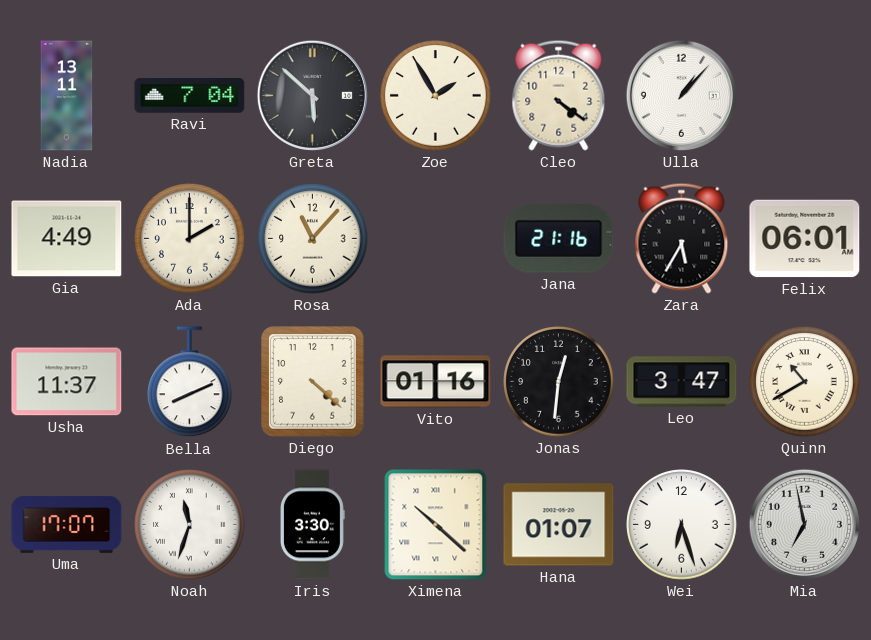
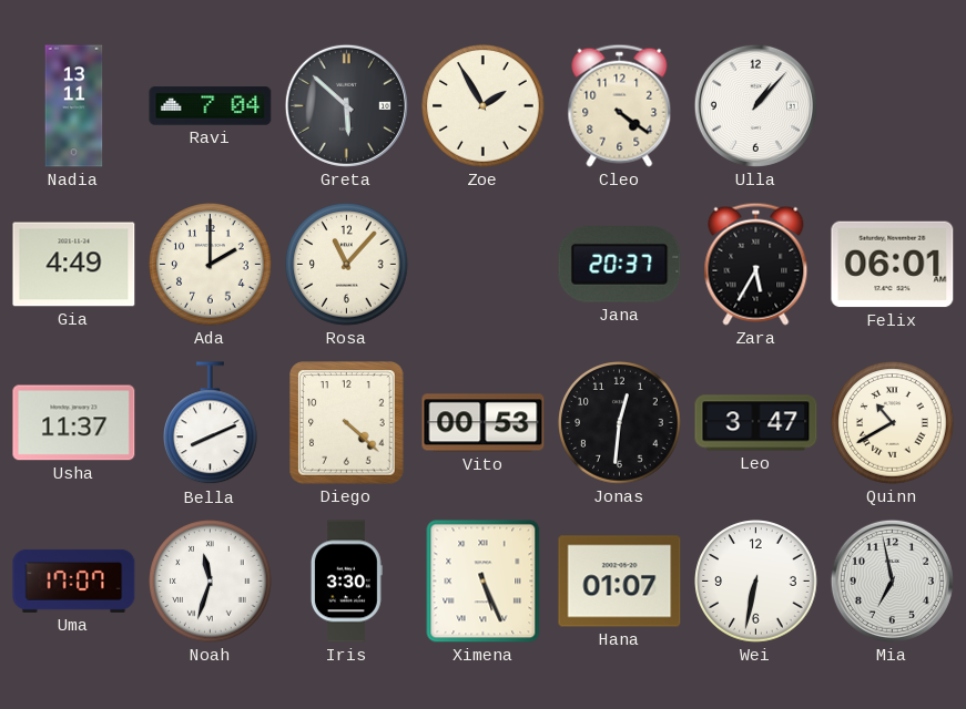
Jana: 21:16 -> 20:37 (620, 265)
Vito: 01:16 -> 00:53 (484, 423)
Ximena: 10:22 -> 5:26 (484, 582)
Wei: 6:27 -> 6:32 (756, 582)
